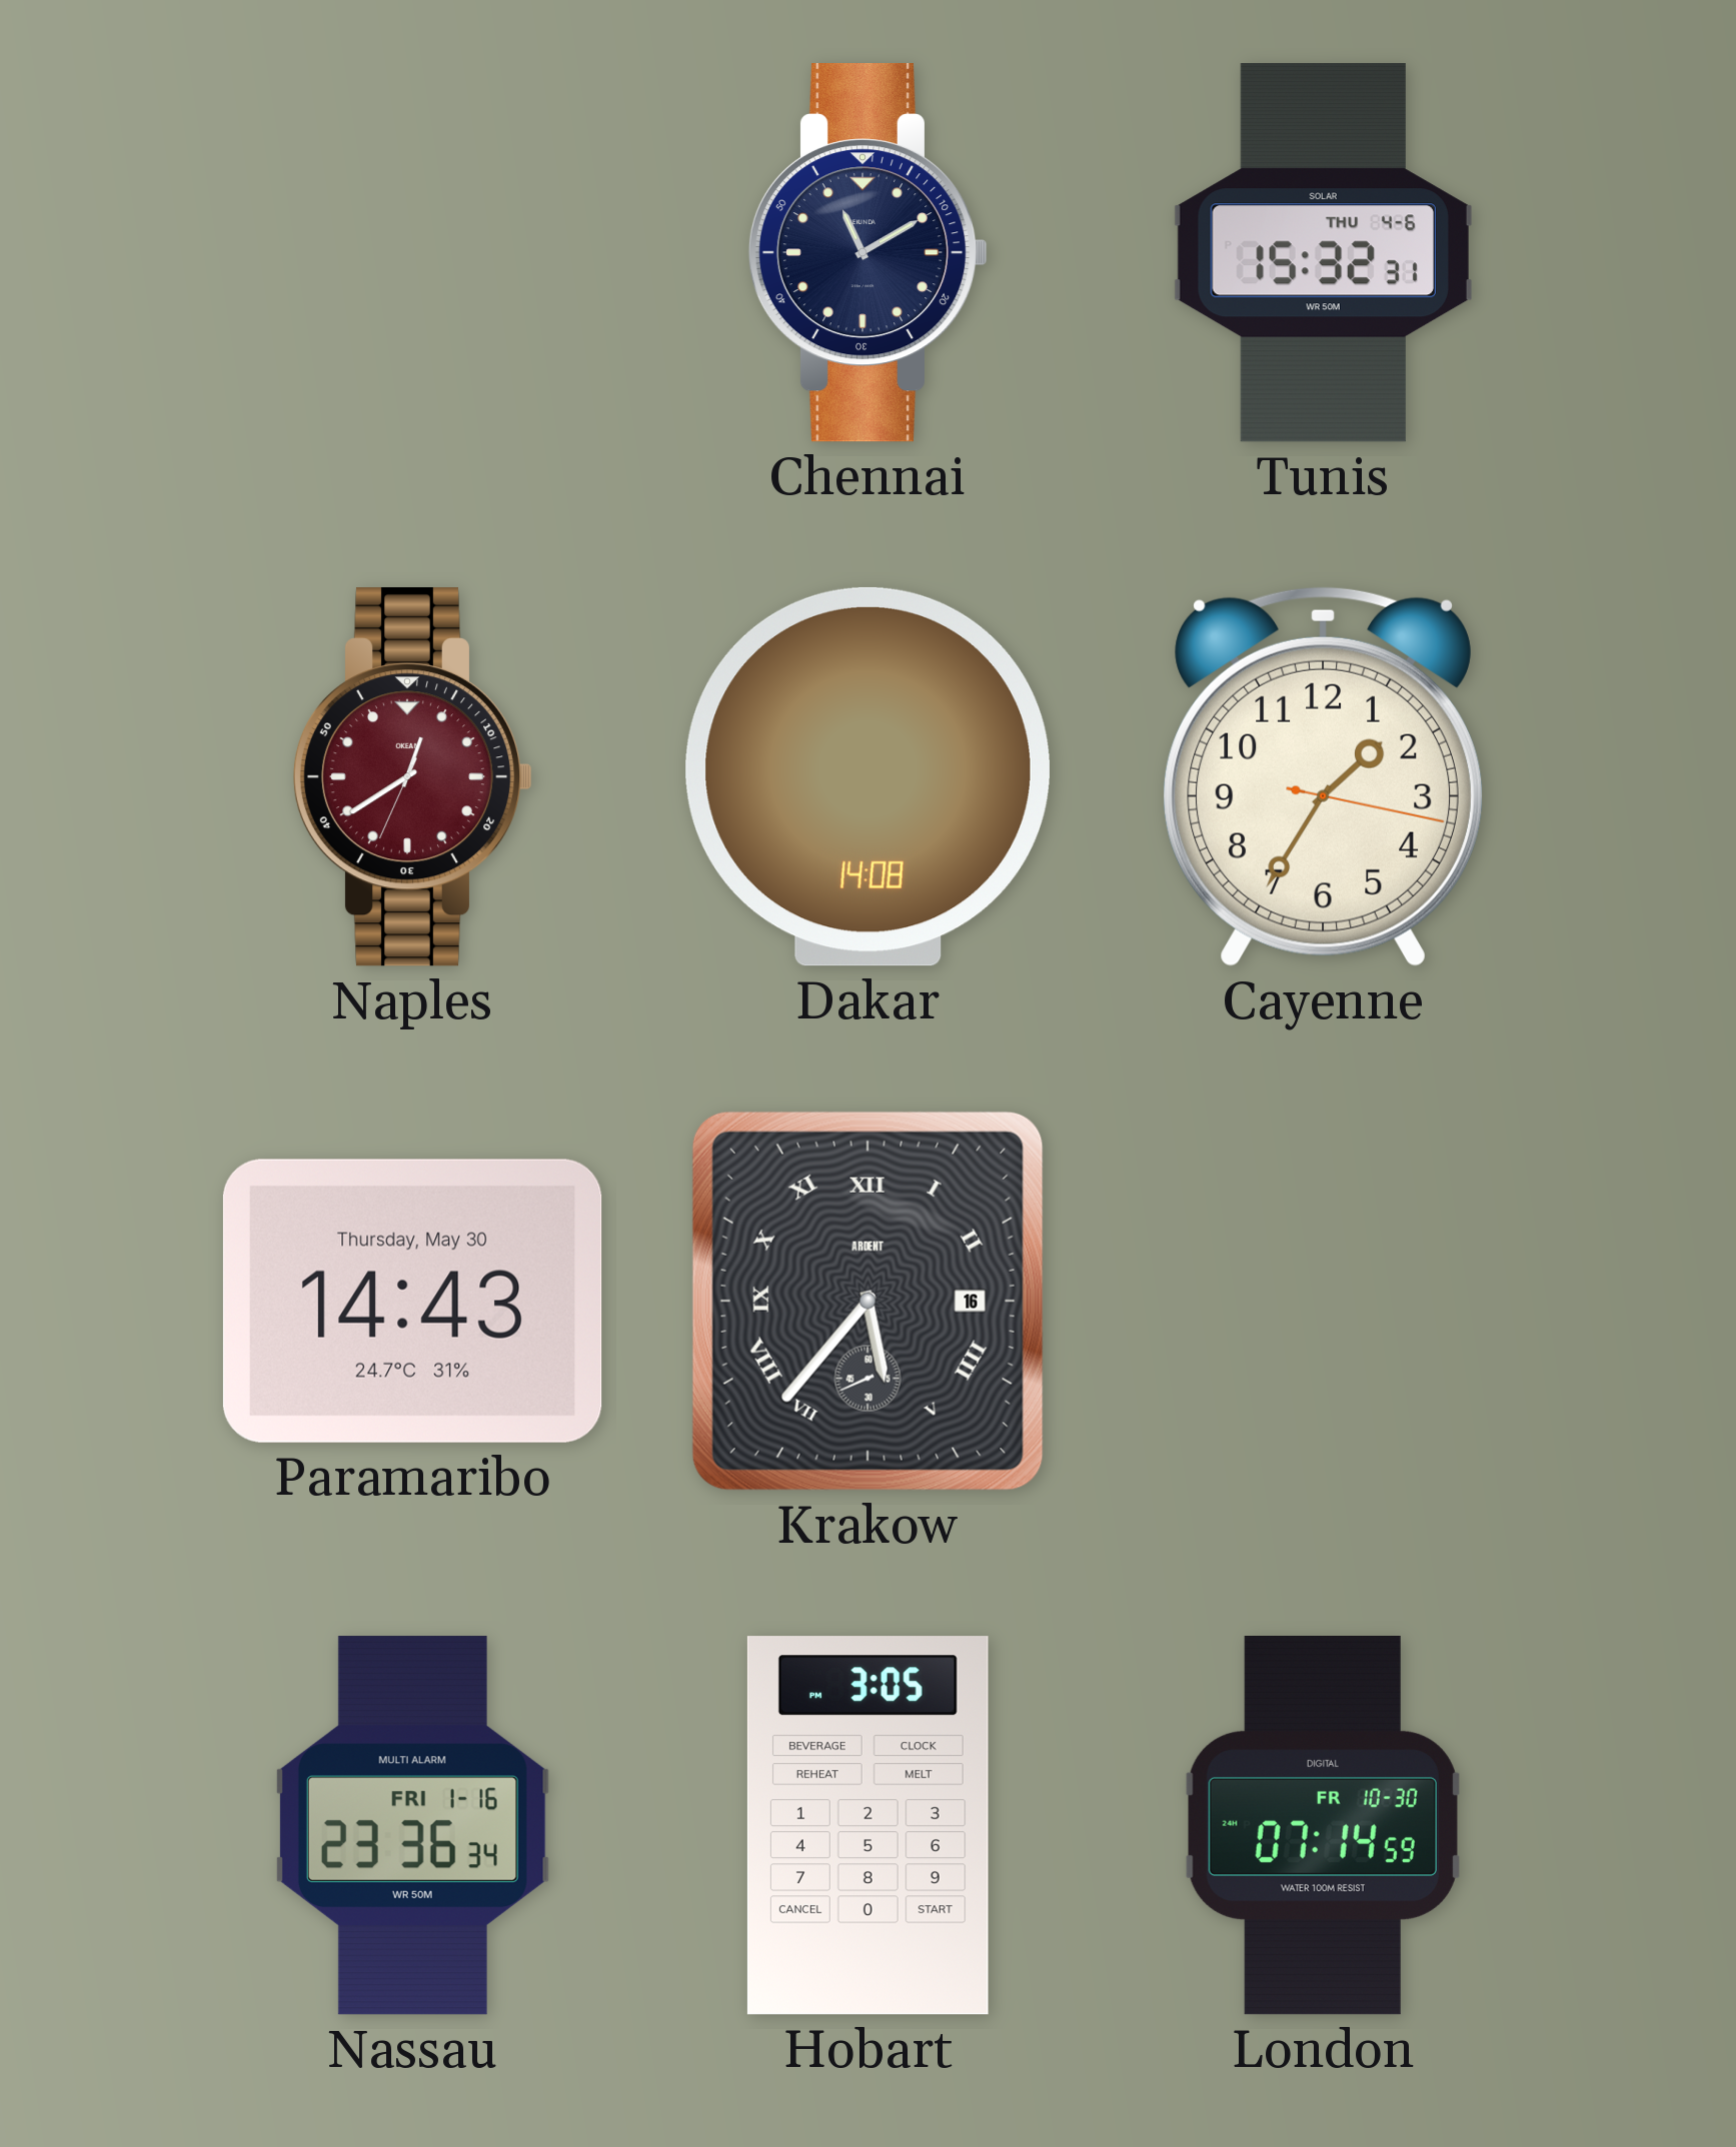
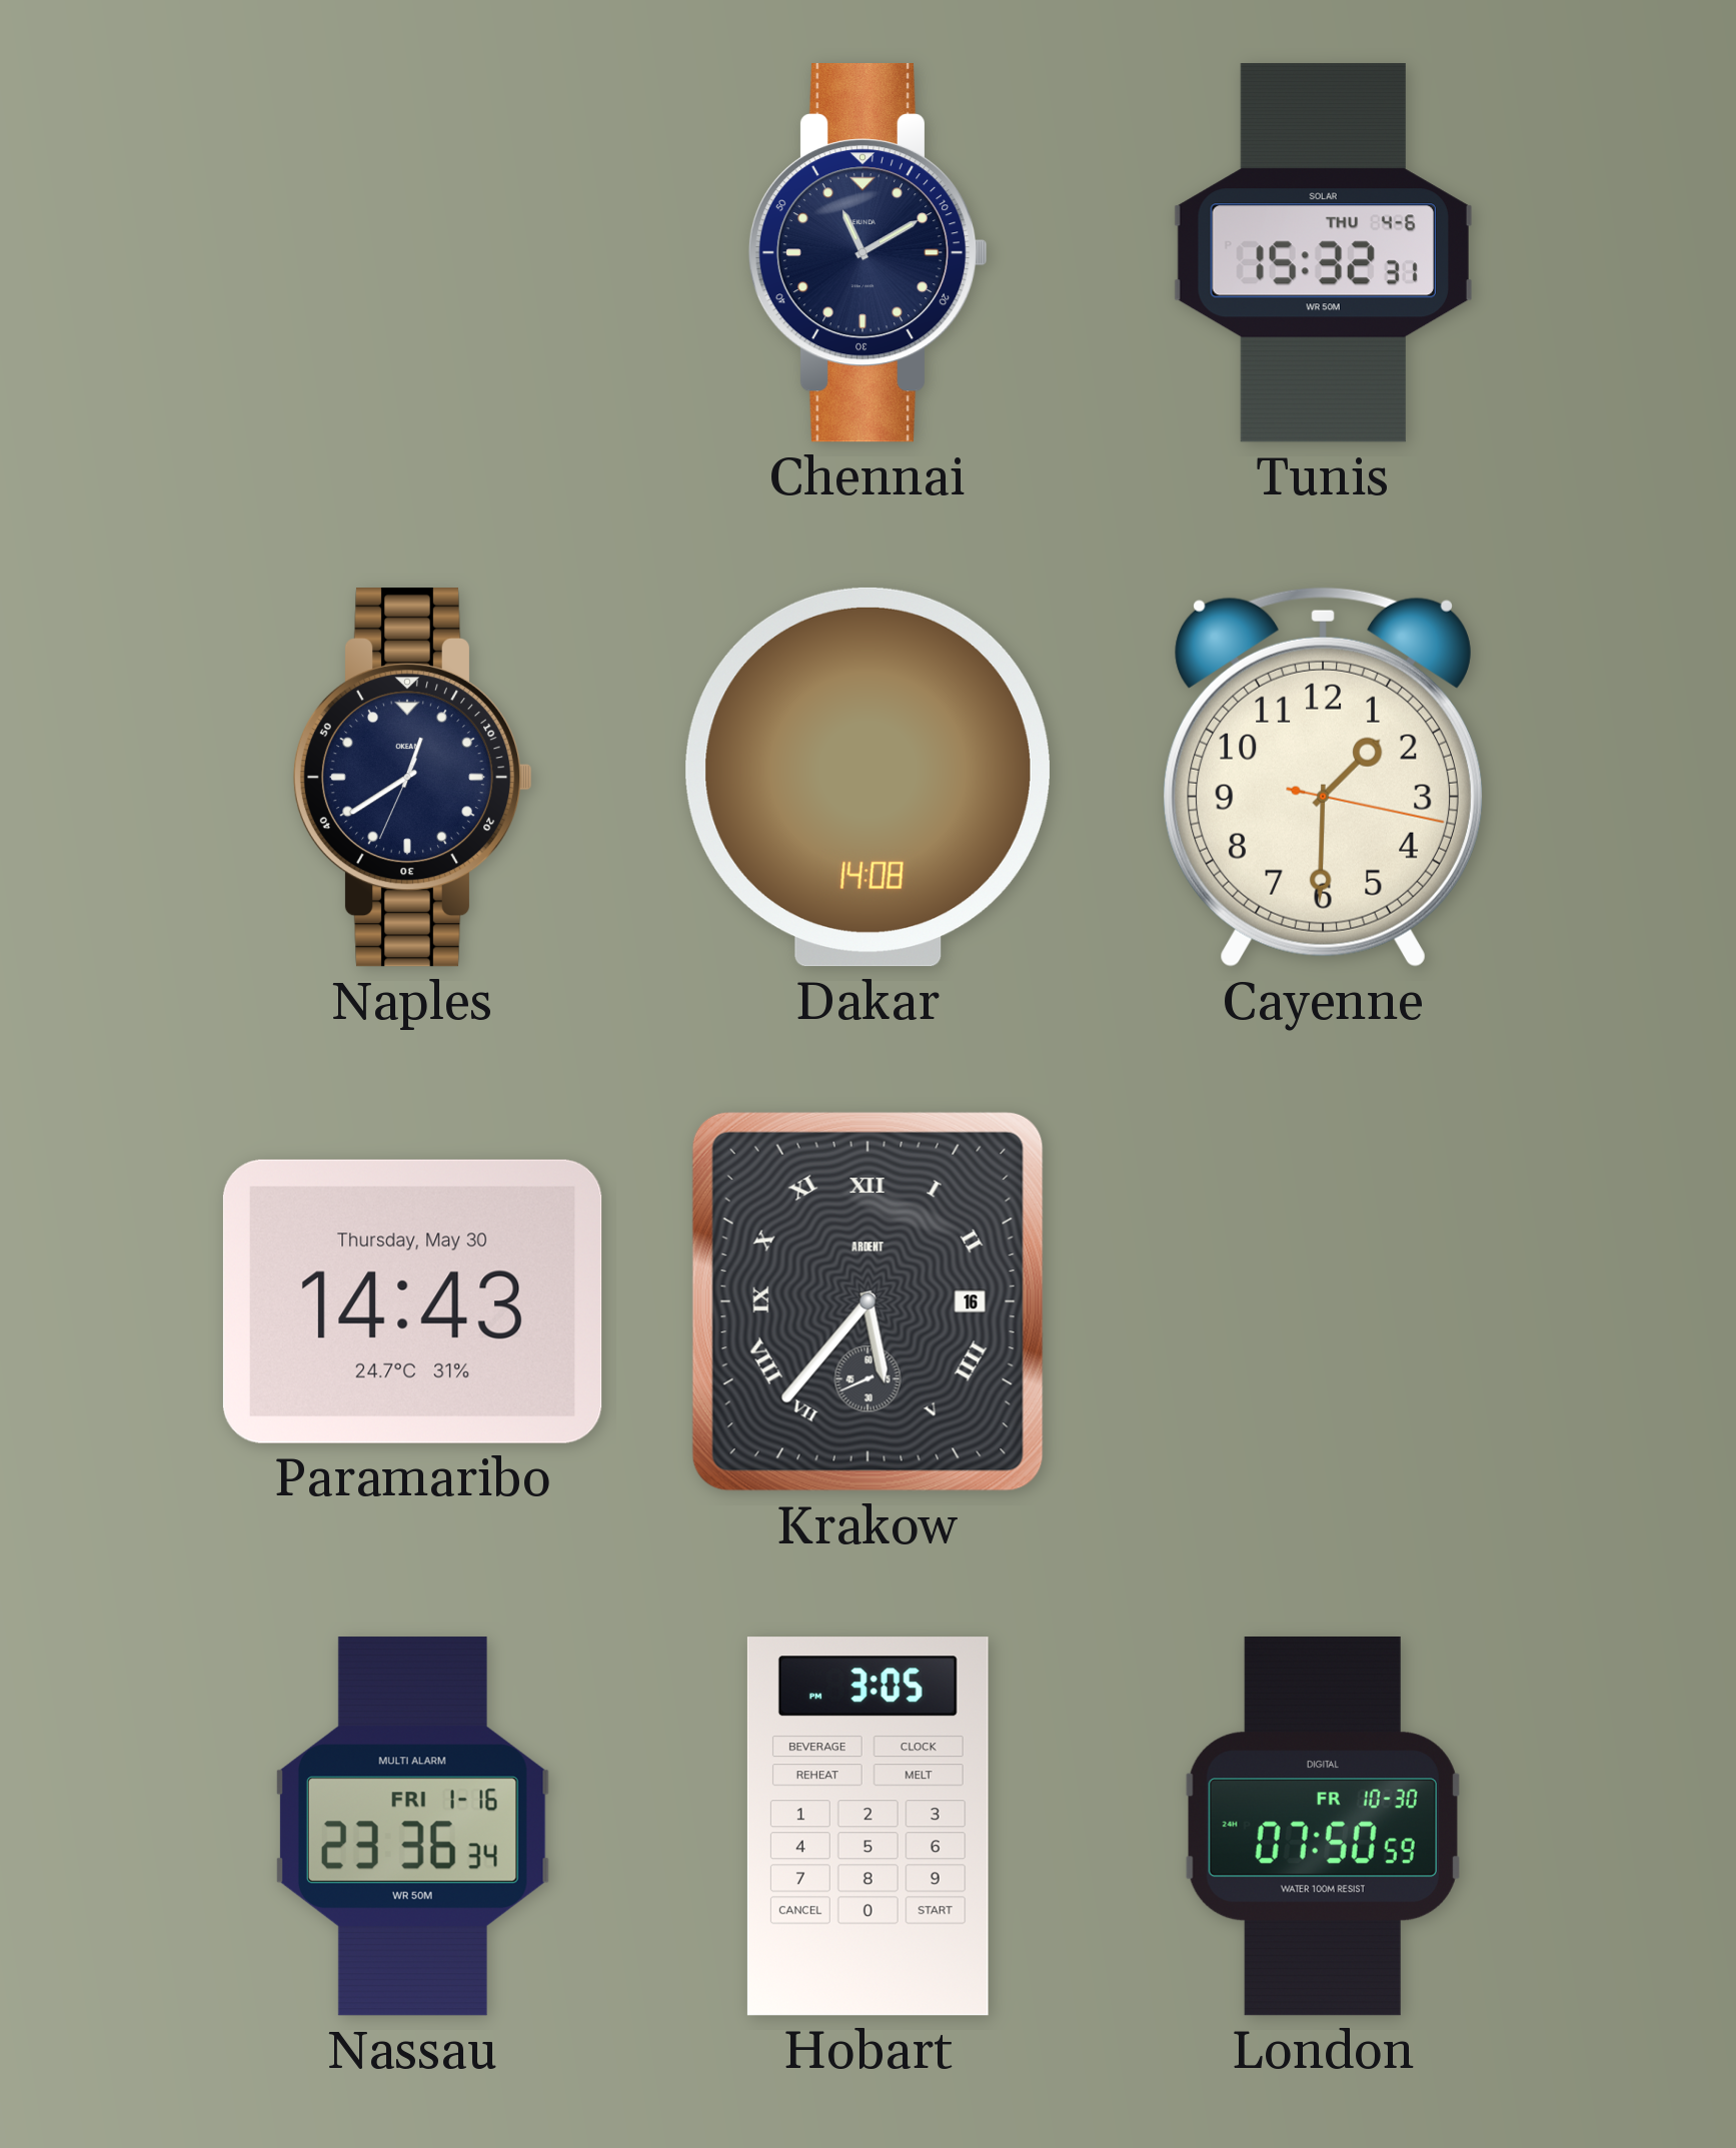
Naples dial: burgundy -> navy (413, 778)
Cayenne: 1:35 -> 1:30 (1323, 777)
London: 07:14 -> 07:50 (1323, 1827)
